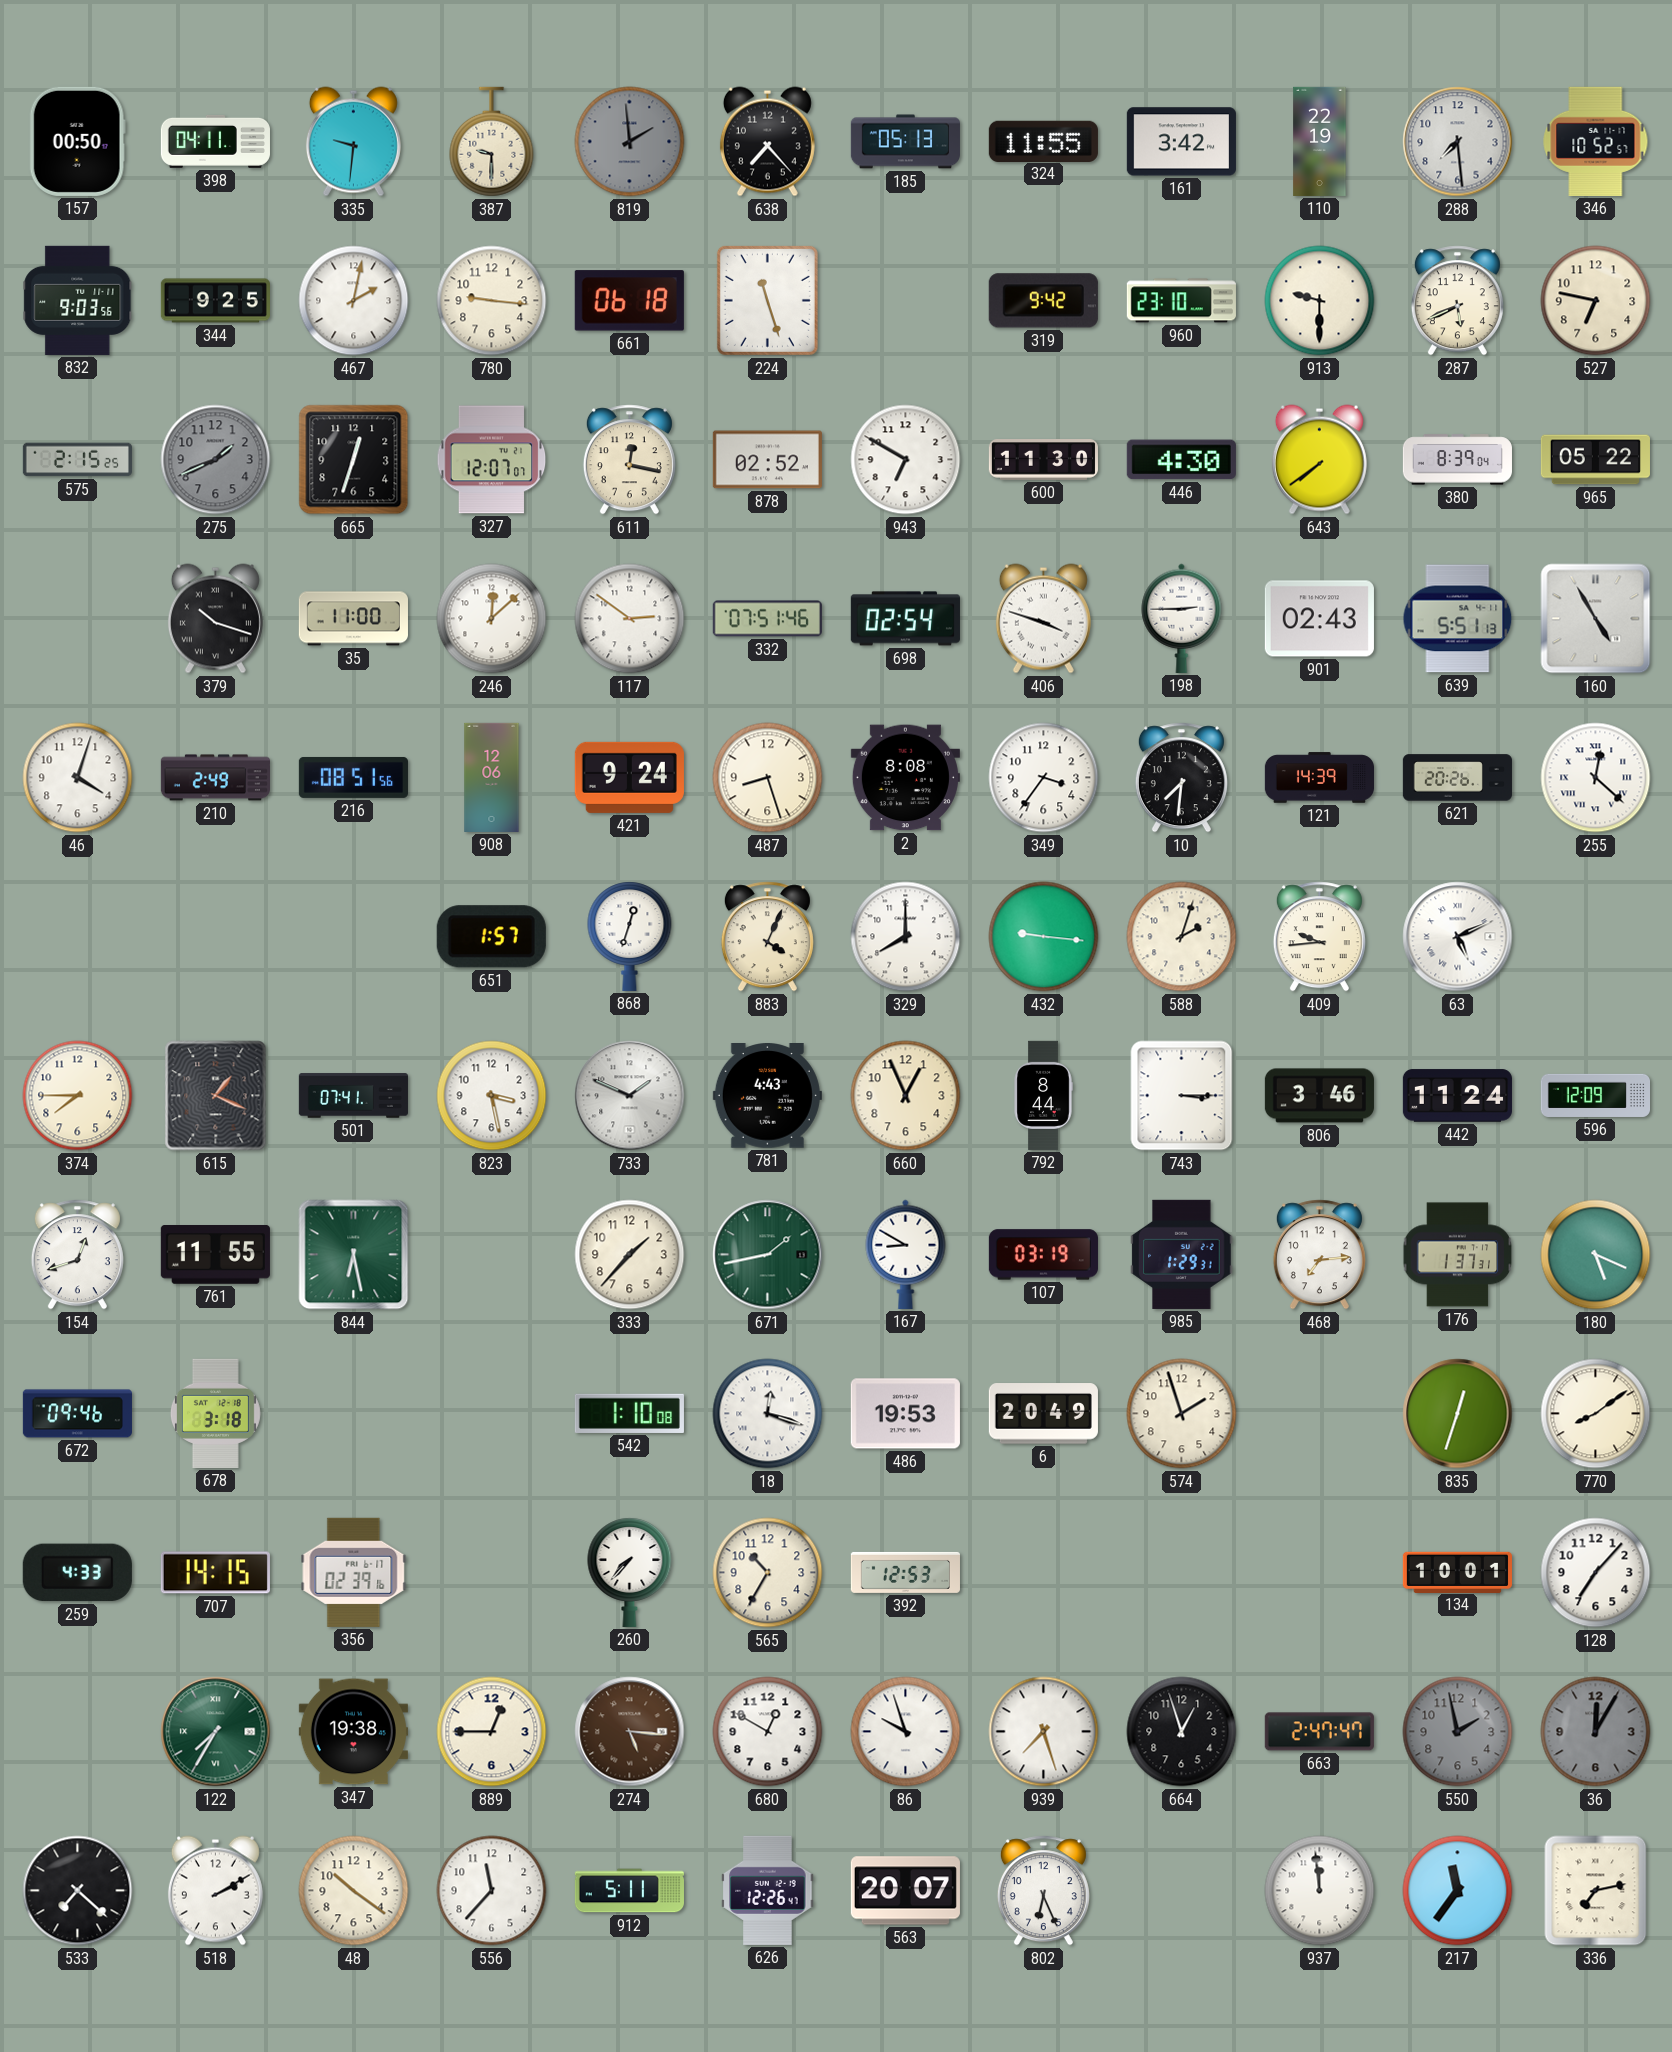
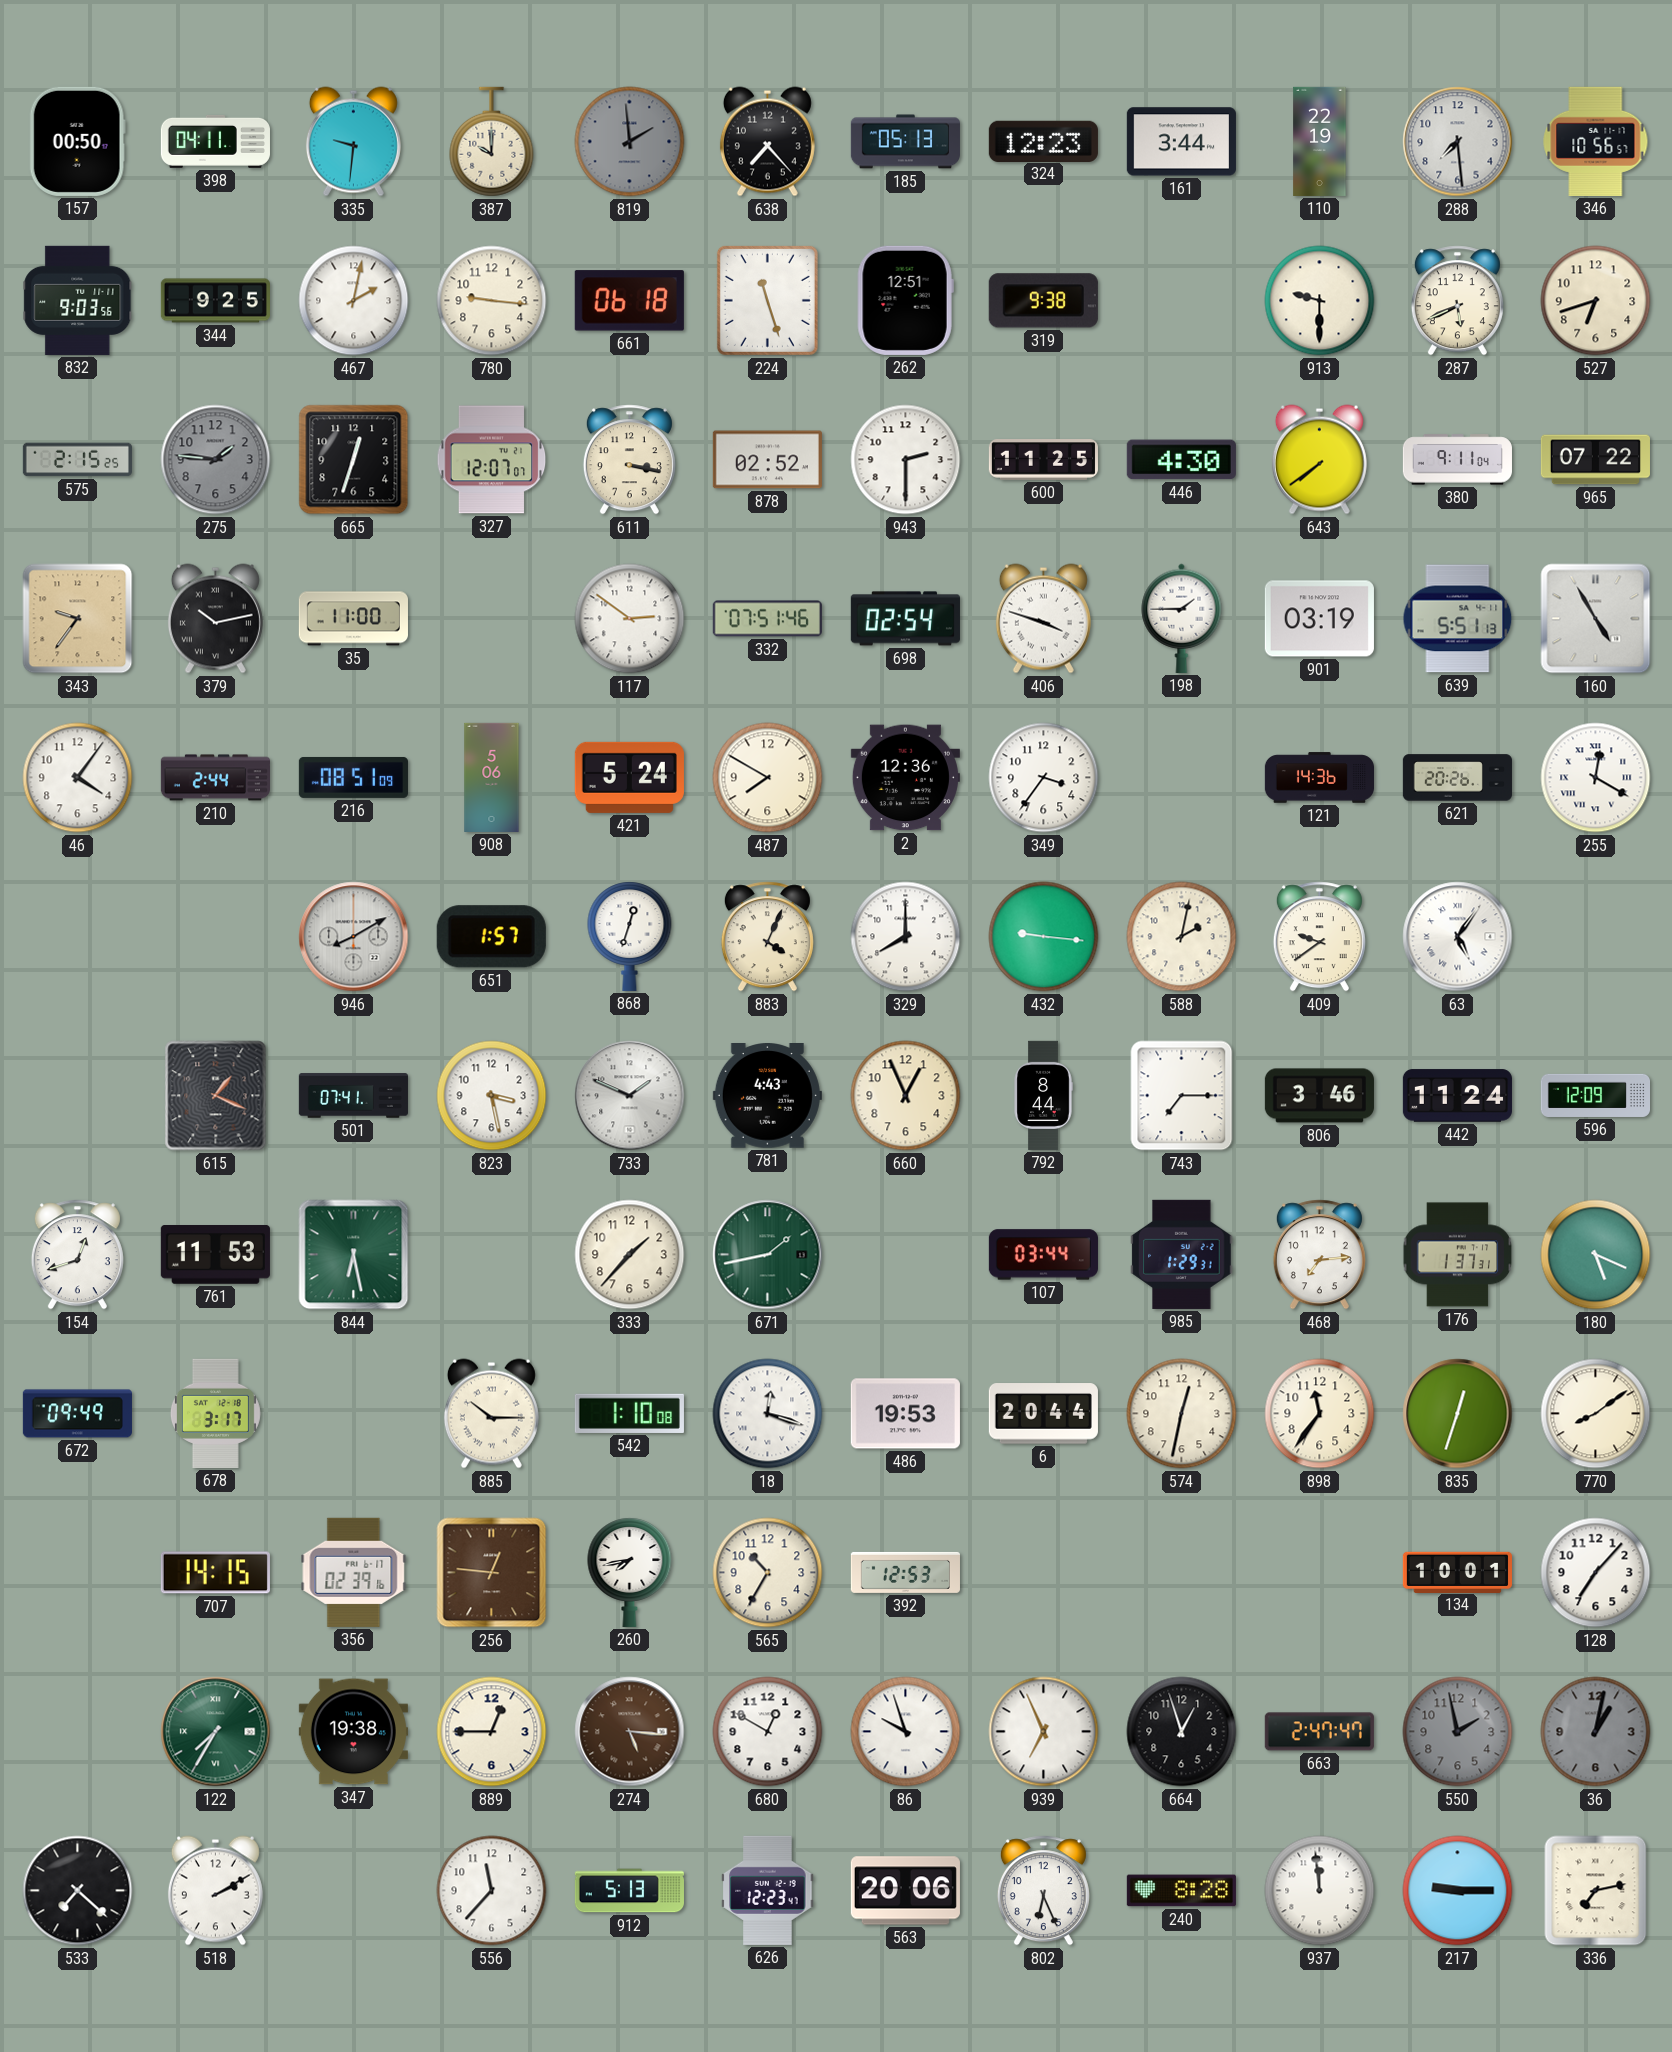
387: 9:30 -> 10:00 (492, 142)
324: 11:55 -> 12:23 (1043, 141)
161: 3:42 -> 3:44 (1181, 142)
346: 10:52 -> 10:56 (1596, 141)
262: none -> 12:51 (905, 300)
319: 9:42 -> 9:38 (1043, 301)
960: 23:10 -> none (1181, 301)
527: 6:47 -> 6:42 (1596, 301)
275: 1:41 -> 1:46 (216, 460)
611: 12:17 -> 3:17 (629, 460)
943: 6:50 -> 2:30 (906, 460)
600: 11:30 -> 11:25 (1043, 460)
380: 8:39 -> 9:11 (1457, 460)
965: 05:22 -> 07:22 (1595, 460)
343: none -> 9:36 (78, 619)
379: 10:18 -> 10:13 (215, 619)
246: 12:08 -> none (492, 619)
198: 2:45 -> 1:45 (1182, 618)
901: 02:43 -> 03:19 (1319, 619)
46: 4:03 -> 4:06 (78, 778)
210: 2:49 -> 2:44 (215, 778)
216: 08:51:56 -> 08:51:09 (353, 777)
908: 12:06 -> 5:06 (492, 777)
421: 9:24 -> 5:24 (629, 777)
487: 8:27 -> 7:50 (768, 778)
2: 8:08 -> 12:36 (905, 778)
10: 7:31 -> none (1181, 778)
121: 14:39 -> 14:36 (1319, 778)
255: 12:22 -> 12:20 (1596, 778)
946: none -> 8:10 (354, 937)
588: 2:03 -> 2:02 (1182, 937)
409: 9:44 -> 9:39 (1319, 937)
63: 5:11 -> 5:06 (1458, 937)
374: 7:45 -> none (78, 1096)
743: 3:15 -> 7:15 (1182, 1096)
761: 11:55 -> 11:53 (215, 1255)
167: 8:50 -> none (906, 1254)
107: 03:19 -> 03:44 (1043, 1255)
672: 09:46 -> 09:49 (77, 1414)
678: 3:18 -> 3:17 (215, 1413)
885: none -> 10:15 (491, 1414)
6: 20:49 -> 20:44 (1043, 1414)
574: 1:57 -> 12:32 (1182, 1414)
898: none -> 11:36 (1320, 1414)
259: 4:33 -> none (77, 1573)
256: none -> 12:46 (492, 1573)
260: 7:37 -> 7:43 (630, 1572)
939: 7:27 -> 6:56 (1044, 1732)
36: 12:05 -> 1:02 (1596, 1732)
48: 10:21 -> none (354, 1891)
912: 5:11 -> 5:13 (629, 1891)
626: 12:26 -> 12:23 (768, 1890)
563: 20:07 -> 20:06 (905, 1891)
240: none -> 8:28 (1181, 1891)
217: 11:36 -> 9:15 (1458, 1891)
